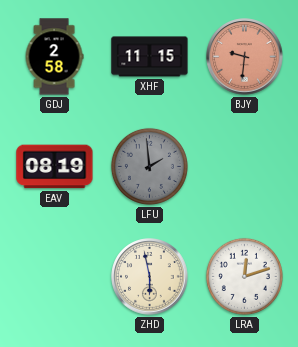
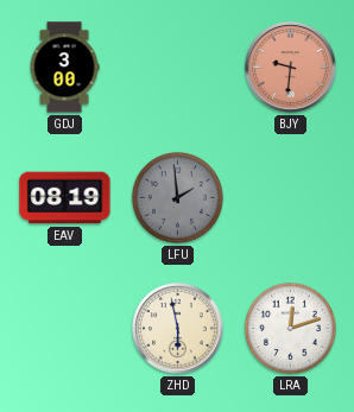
GDJ: 2:58 -> 3:00 (64, 68)
XHF: 11:15 -> none (150, 57)
